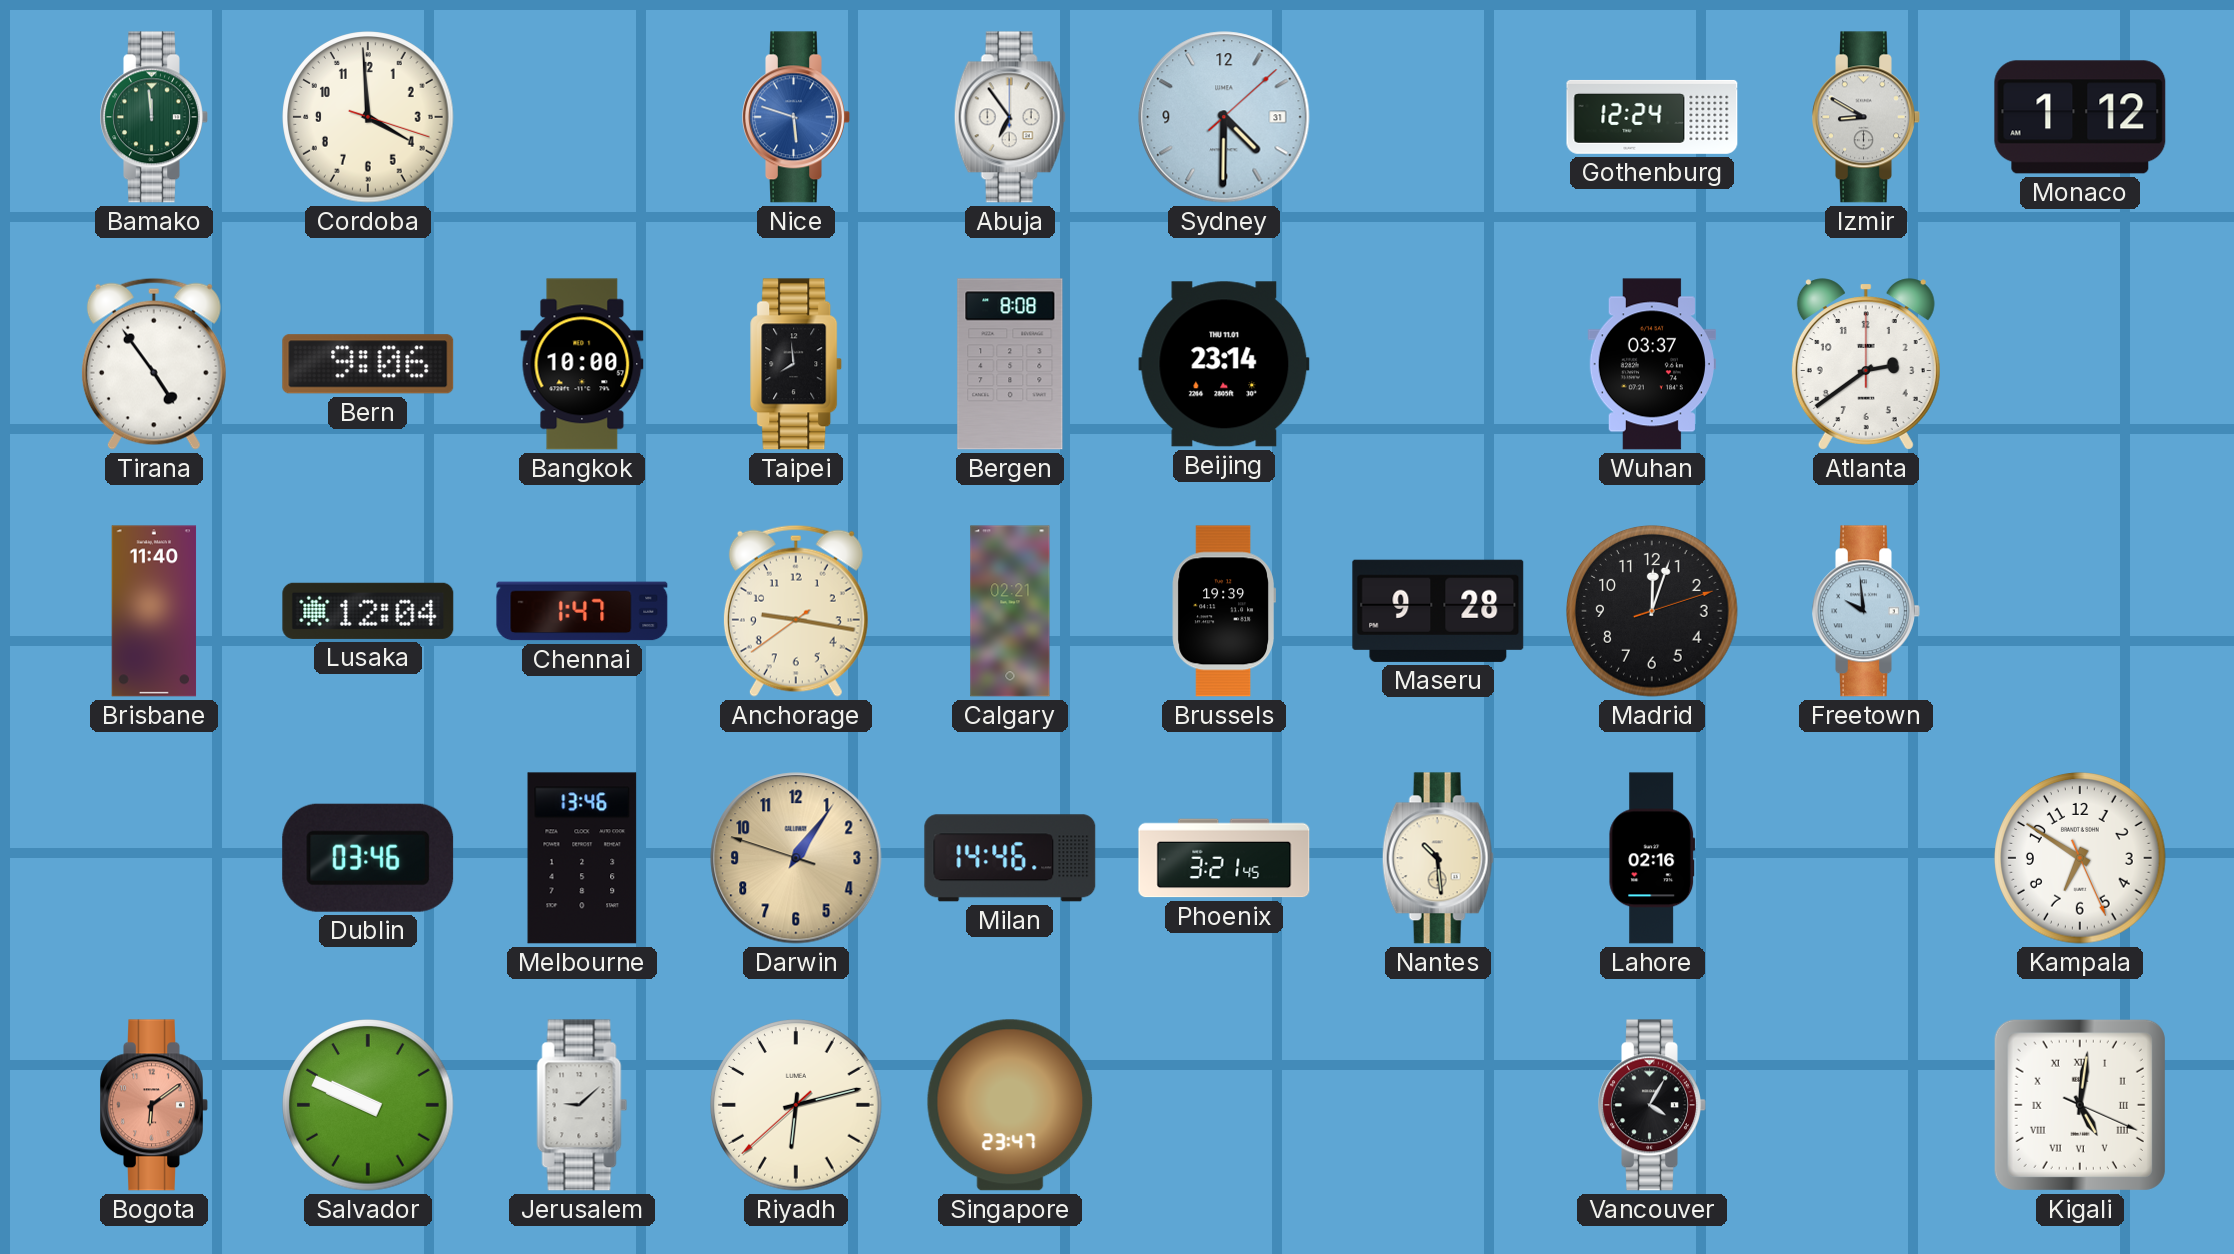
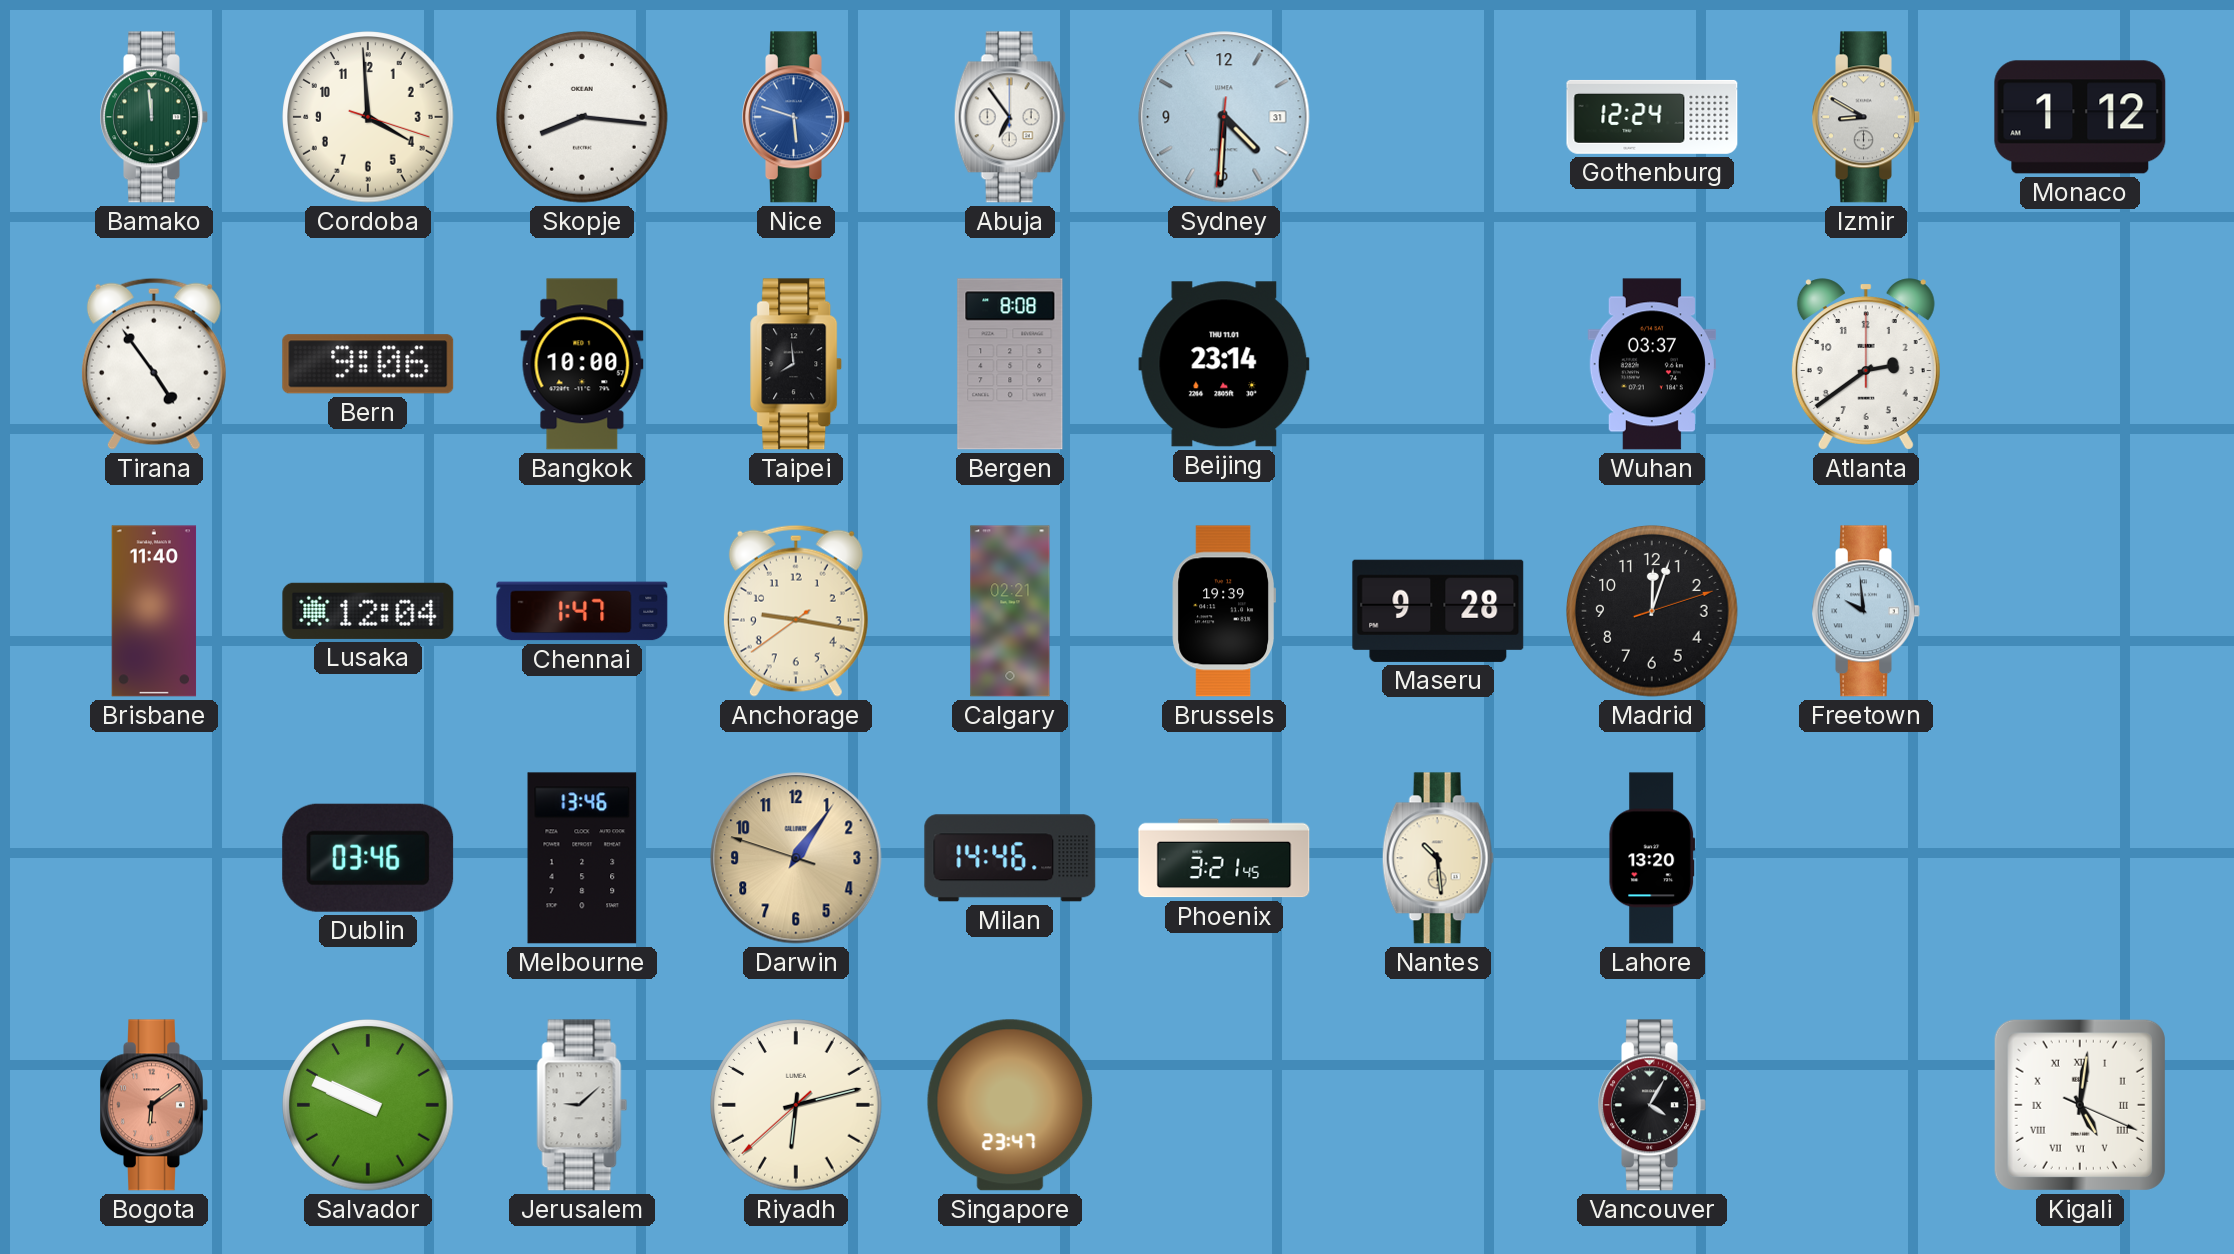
Skopje: none -> 8:16 (582, 117)
Sydney: 4:30:08 -> 4:30:31 (1224, 117)
Lahore: 02:16 -> 13:20 (1652, 858)
Kampala: 6:50 -> none (2080, 858)
